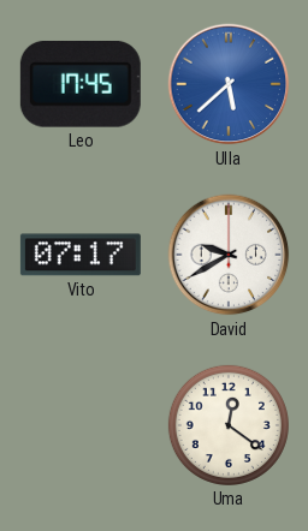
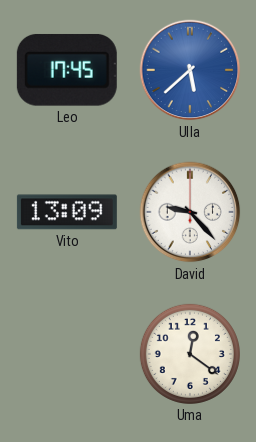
Vito: 07:17 -> 13:09 (67, 212)
David: 9:40 -> 9:23 (190, 212)
